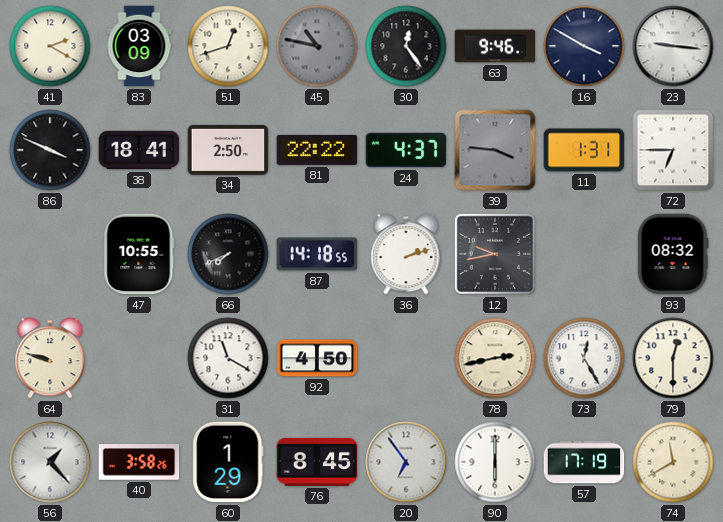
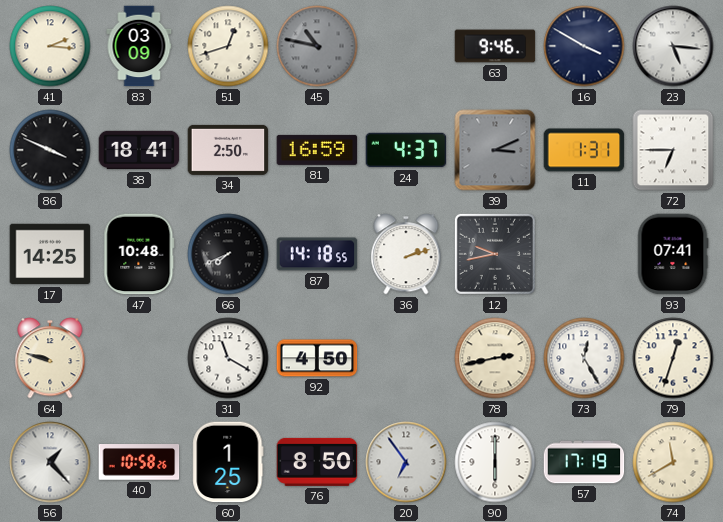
41: 2:20 -> 2:16 (50, 46)
30: 12:24 -> none (406, 46)
23: 9:16 -> 5:16 (673, 46)
81: 22:22 -> 16:59 (317, 150)
39: 3:46 -> 3:11 (495, 150)
17: none -> 14:25 (50, 254)
47: 10:55 -> 10:48 (139, 254)
93: 08:32 -> 07:41 (673, 254)
79: 12:30 -> 12:33 (673, 358)
40: 3:58 -> 10:58 (139, 462)
60: 1:29 -> 1:25 (228, 462)
76: 8:45 -> 8:50 (317, 462)
